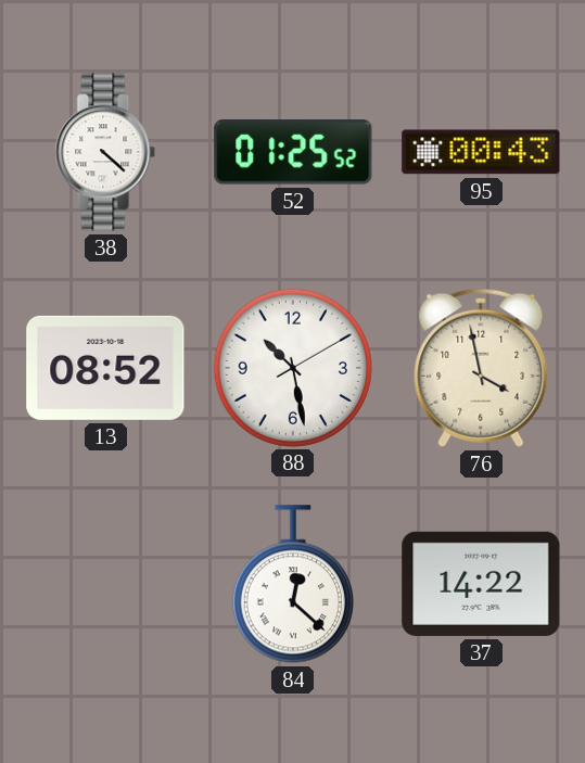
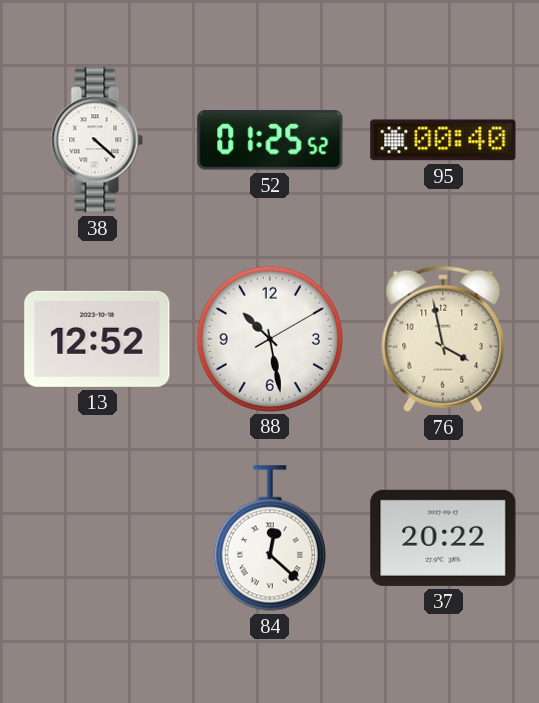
95: 00:43 -> 00:40 (443, 140)
13: 08:52 -> 12:52 (97, 339)
37: 14:22 -> 20:22 (443, 538)
